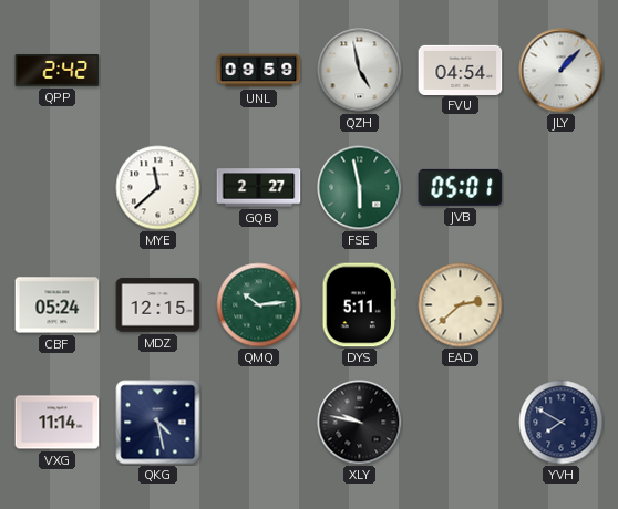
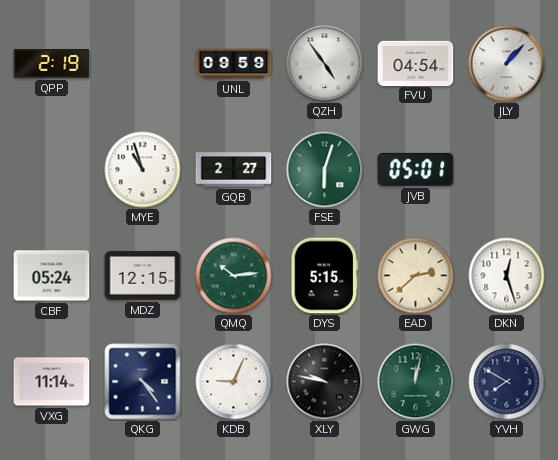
QPP: 2:42 -> 2:19 (52, 64)
QZH: 4:58 -> 4:54 (325, 64)
MYE: 11:38 -> 10:57 (143, 170)
FSE: 5:58 -> 6:03 (325, 170)
DYS: 5:11 -> 5:15 (325, 276)
DKN: none -> 12:27 (507, 276)
QKG: 4:28 -> 4:24 (143, 382)
KDB: none -> 9:04 (234, 382)
GWG: none -> 12:02 (416, 382)
